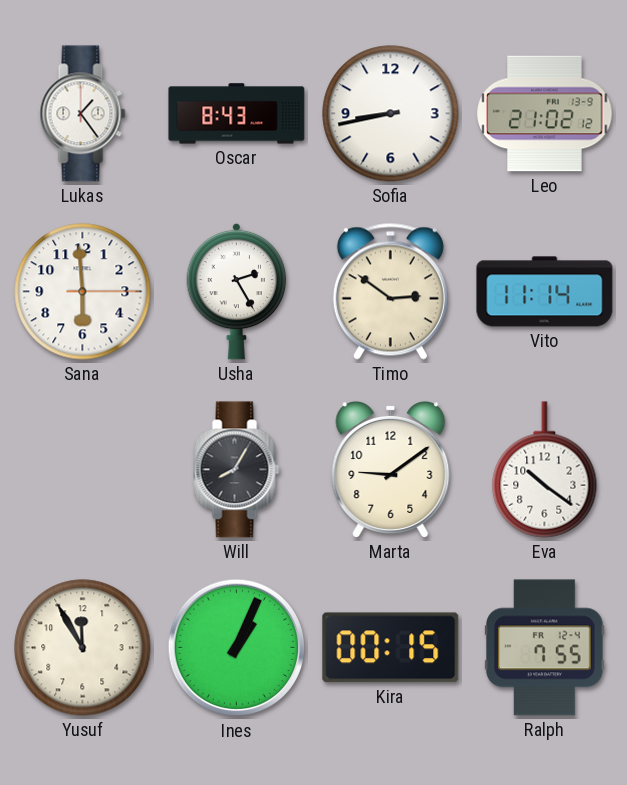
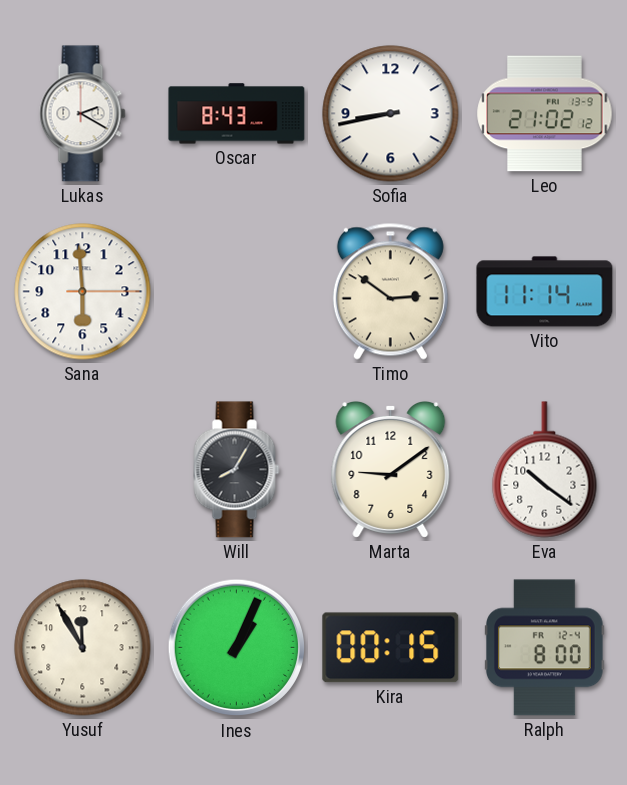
Lukas: 1:24 -> 2:20 (83, 114)
Usha: 2:25 -> none (237, 291)
Ralph: 7:55 -> 8:00 (545, 648)
